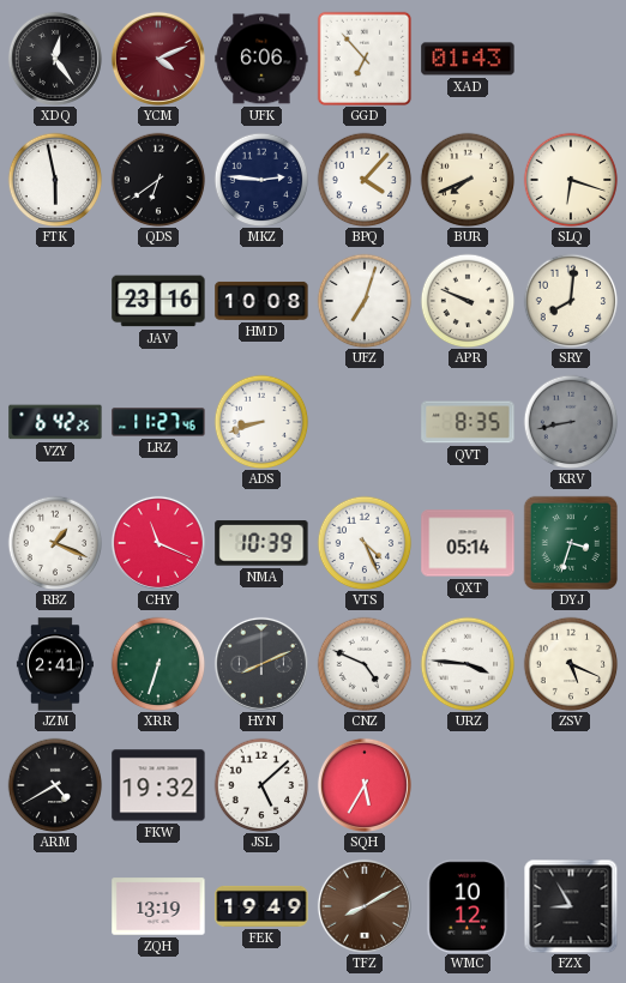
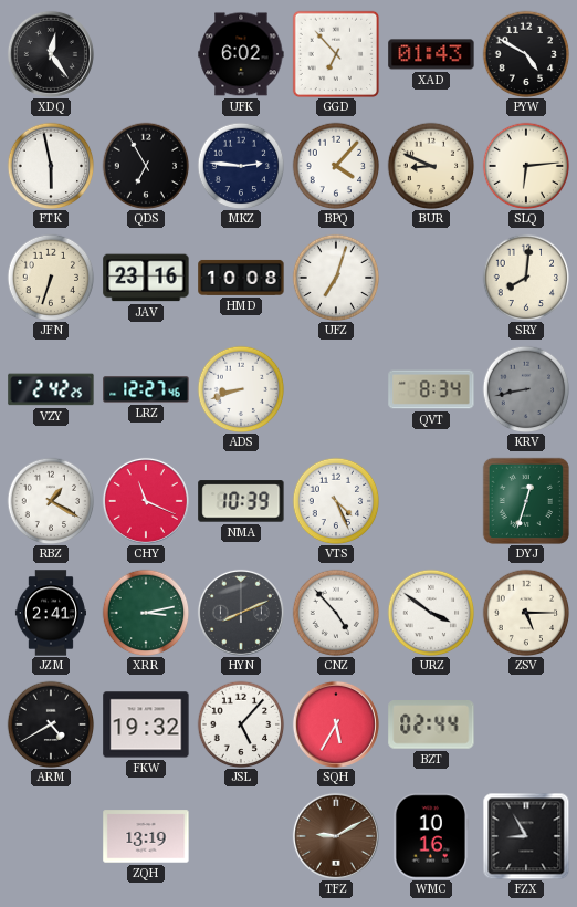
YCM: 4:11 -> none (158, 59)
UFK: 6:06 -> 6:02 (241, 54)
PYW: none -> 4:50 (526, 54)
QDS: 6:39 -> 6:55 (146, 166)
BUR: 7:41 -> 8:49 (431, 166)
SLQ: 6:18 -> 6:14 (526, 166)
JFN: none -> 6:33 (51, 278)
APR: 9:49 -> none (468, 301)
VZY: 6:42 -> 2:42 (51, 389)
LRZ: 11:27 -> 12:27 (146, 389)
QVT: 8:35 -> 8:34 (431, 389)
RBZ: 1:19 -> 1:20 (51, 501)
QXT: 05:14 -> none (468, 543)
DYJ: 3:33 -> 12:33 (526, 501)
XRR: 6:33 -> 3:13 (146, 613)
CNZ: 4:49 -> 4:53 (336, 613)
URZ: 3:46 -> 3:51 (431, 613)
ZSV: 5:19 -> 5:15 (526, 613)
JSL: 5:08 -> 5:07 (241, 724)
BZT: none -> 02:44 (431, 726)
FEK: 19:49 -> none (261, 906)
TFZ: 8:10 -> 9:10 (336, 836)
WMC: 10:12 -> 10:16 (431, 836)
